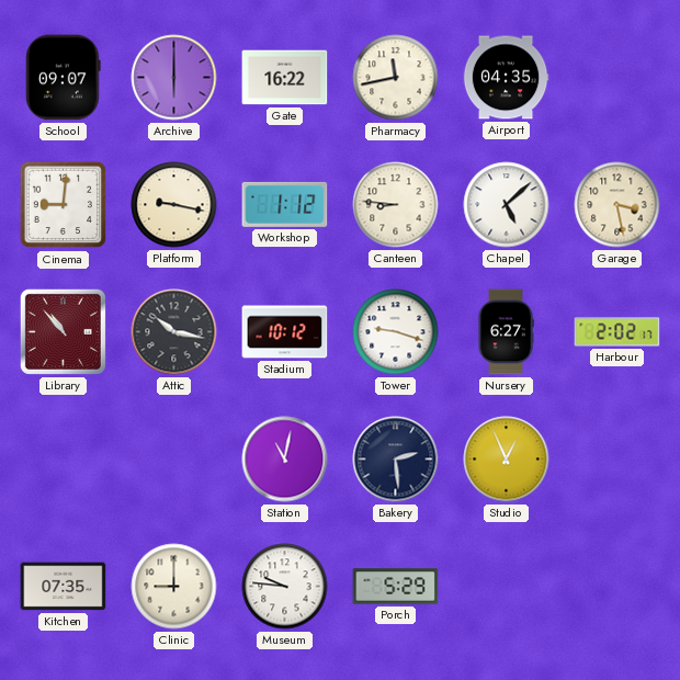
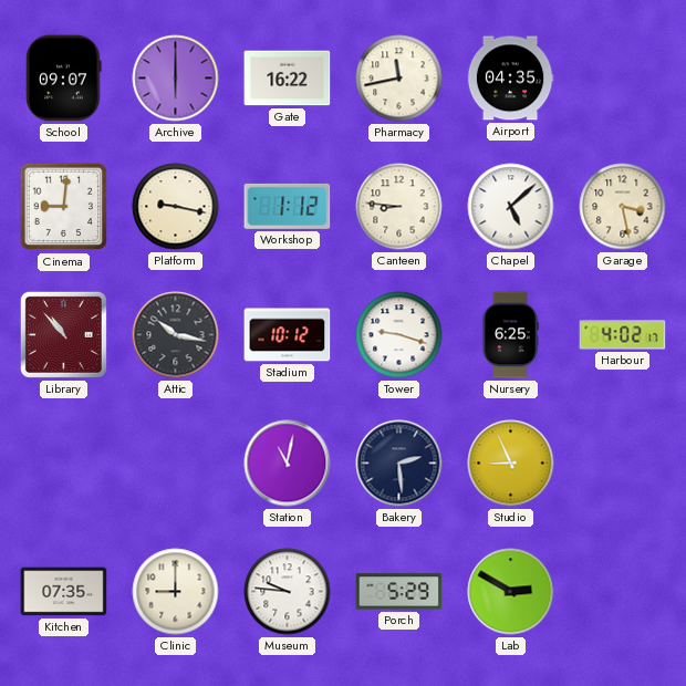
Nursery: 6:27 -> 6:25 (510, 335)
Harbour: 2:02 -> 4:02 (623, 335)
Studio: 12:56 -> 8:56 (511, 464)
Lab: none -> 2:50 (511, 592)
